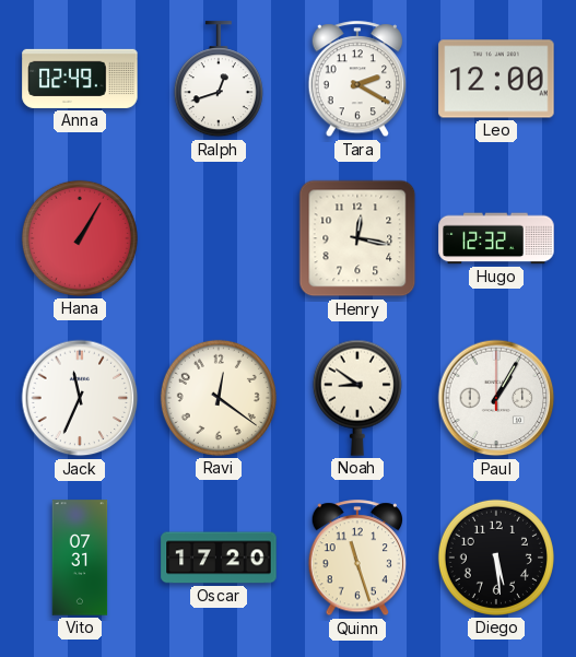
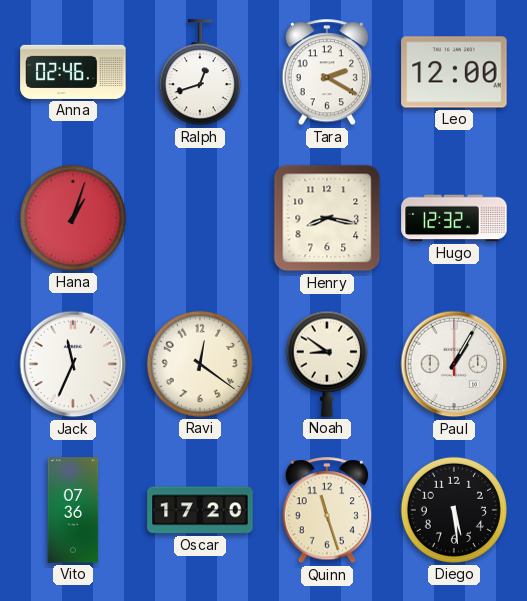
Anna: 02:49 -> 02:46 (73, 72)
Hana: 1:05 -> 1:03 (73, 218)
Henry: 12:17 -> 8:17 (327, 218)
Vito: 07:31 -> 07:36 (73, 510)
